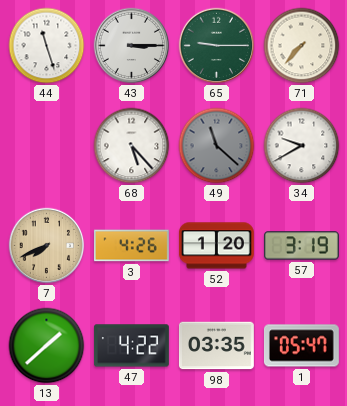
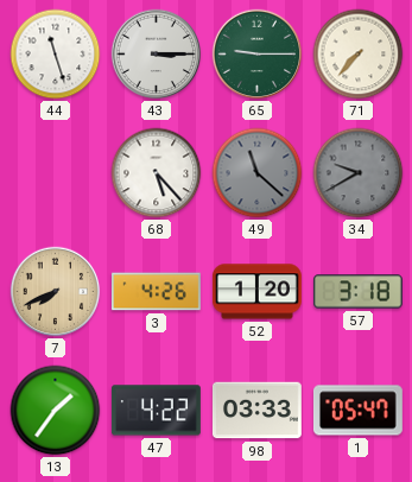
34 dial: white -> grey (359, 173)
57: 3:19 -> 3:18 (357, 292)
13: 1:38 -> 1:36 (56, 411)
98: 03:35 -> 03:33 (256, 411)
